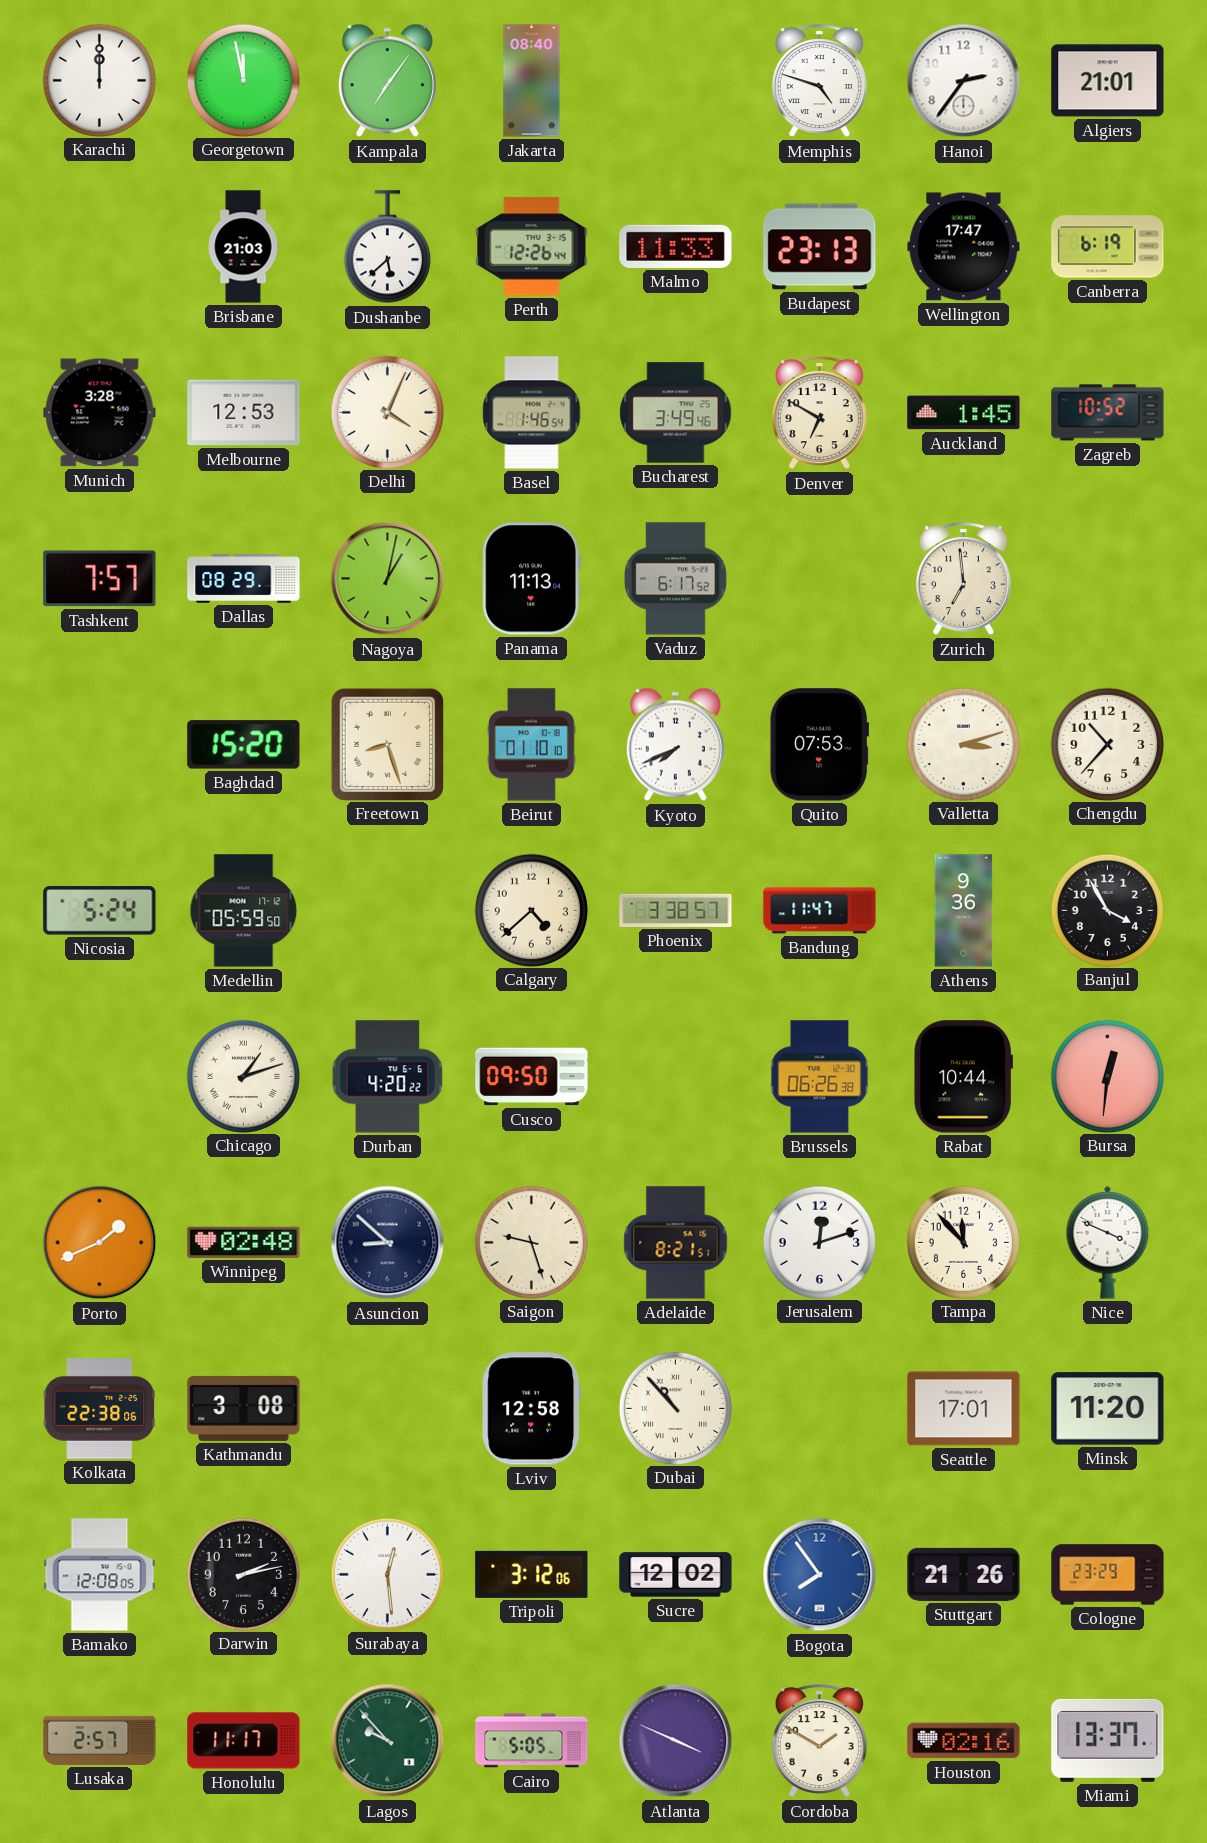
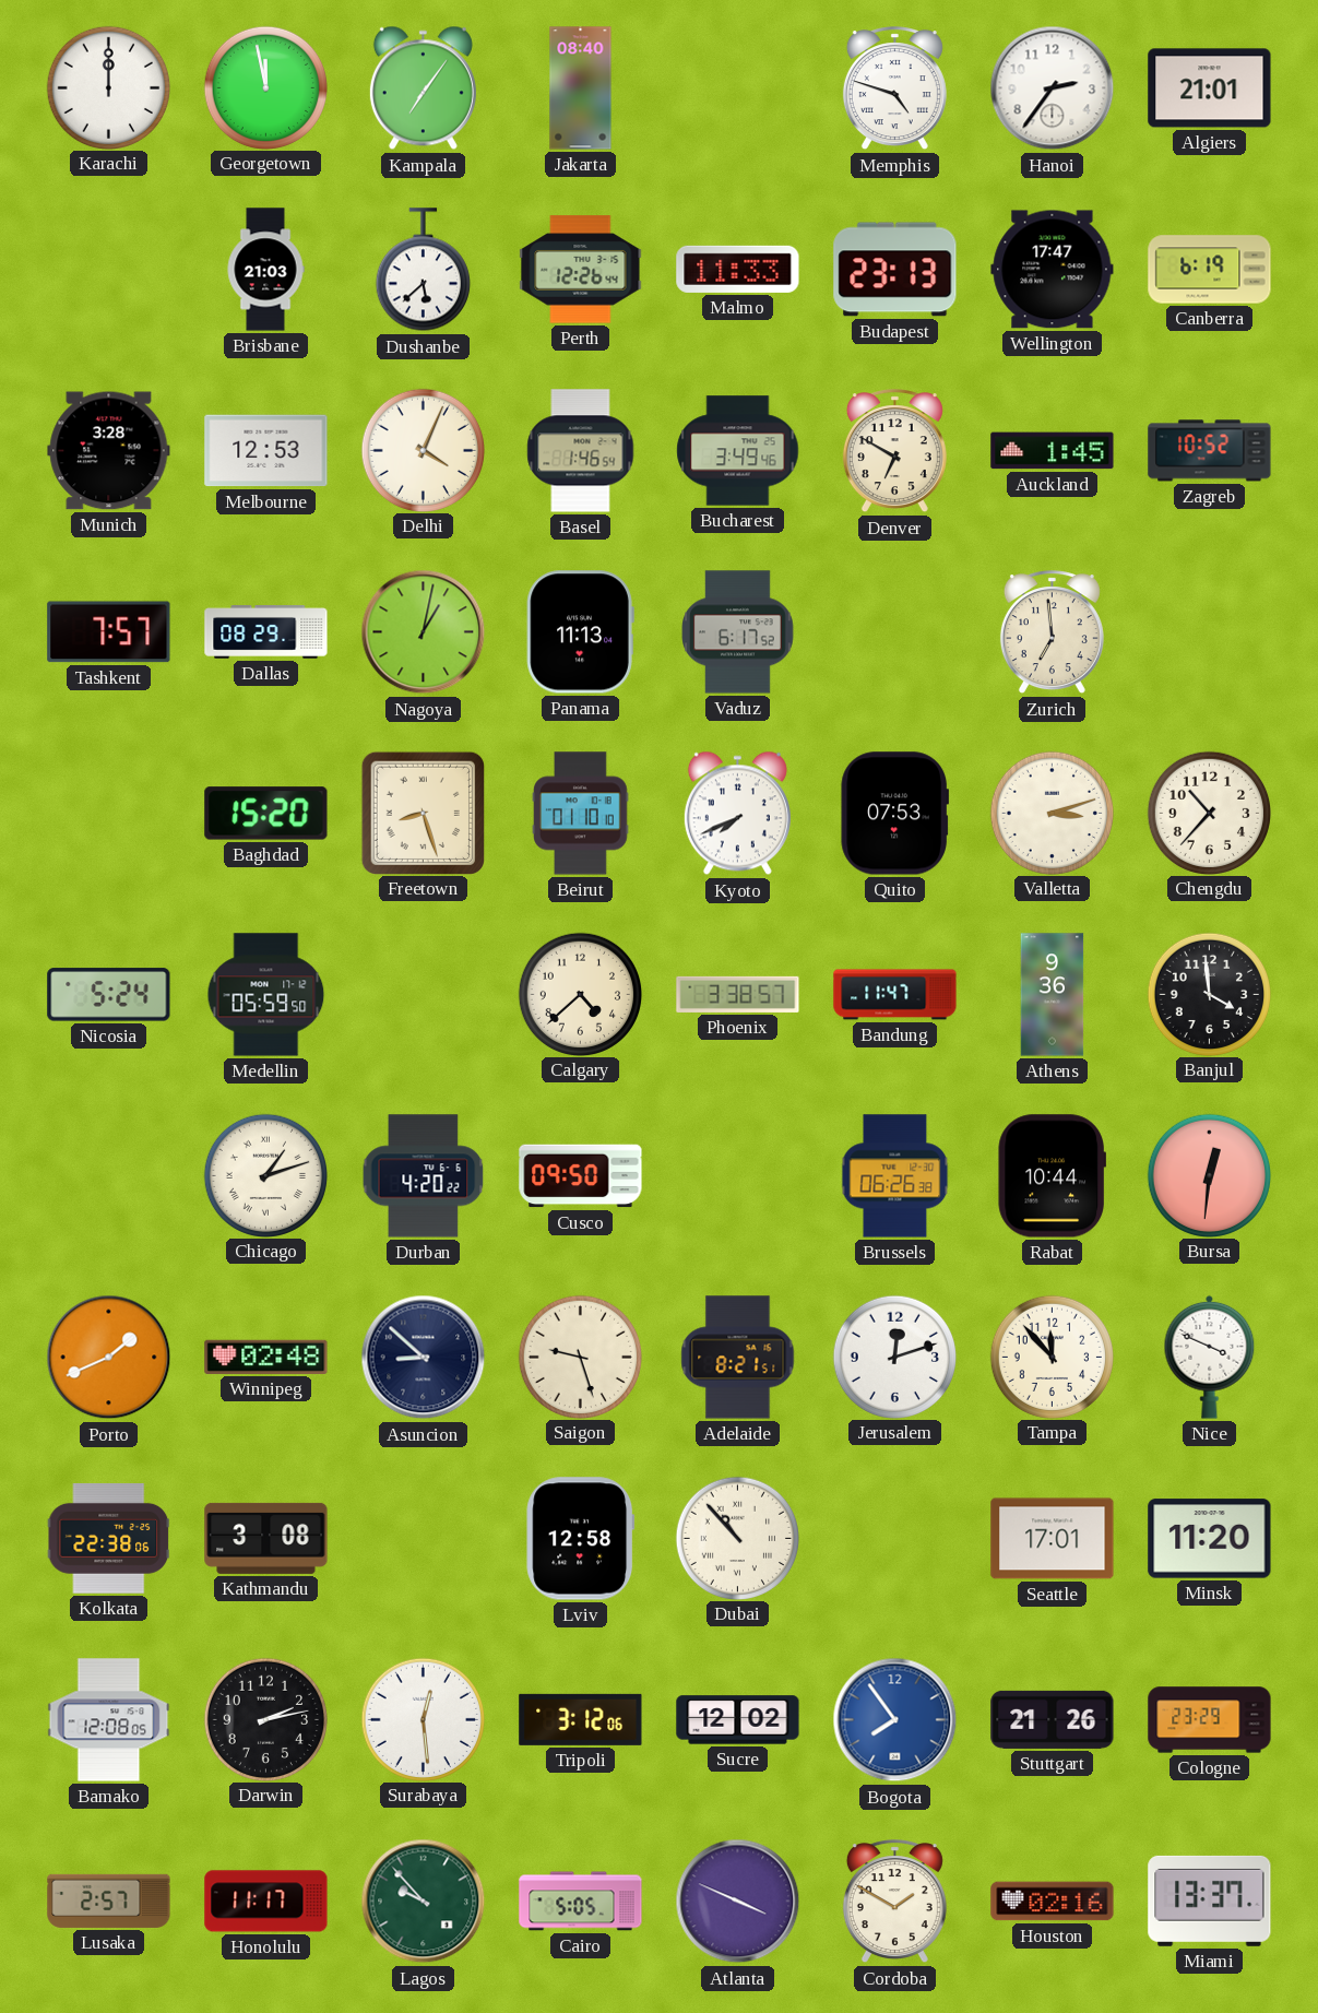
Banjul: 3:55 -> 3:59 (1209, 994)
